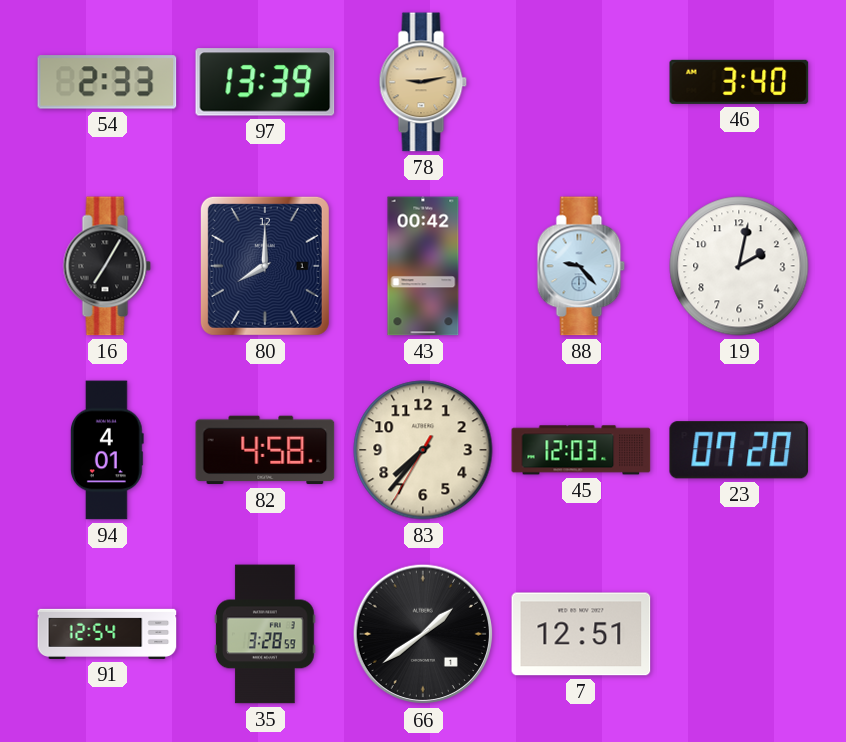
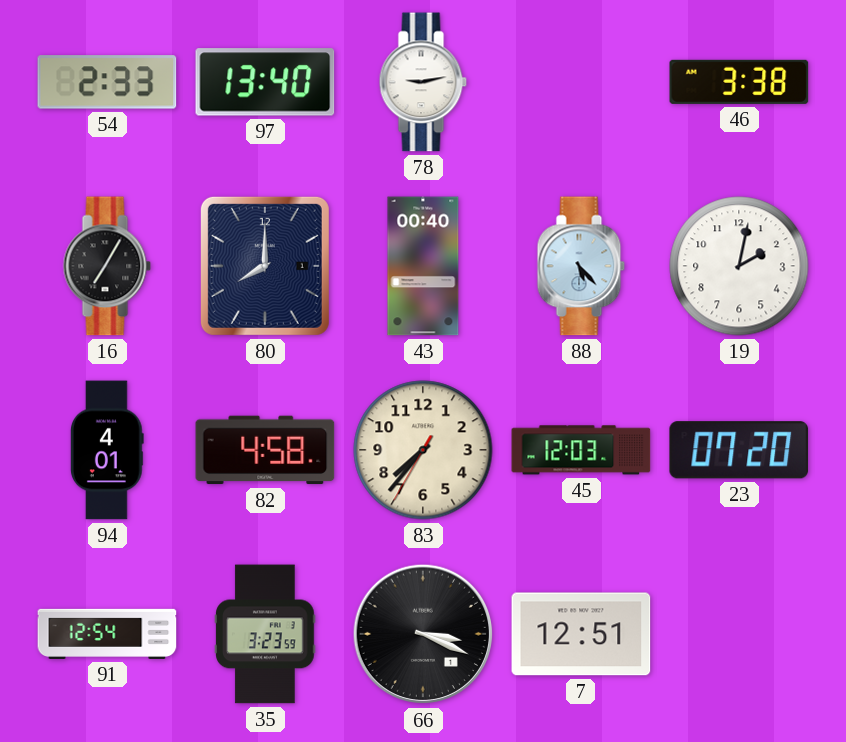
97: 13:39 -> 13:40 (265, 82)
78 dial: champagne -> white (423, 82)
46: 3:40 -> 3:38 (739, 82)
43: 00:42 -> 00:40 (423, 266)
88: 9:23 -> 5:23 (581, 266)
35: 3:28 -> 3:23 (265, 634)
66: 1:39 -> 3:19 (423, 634)
